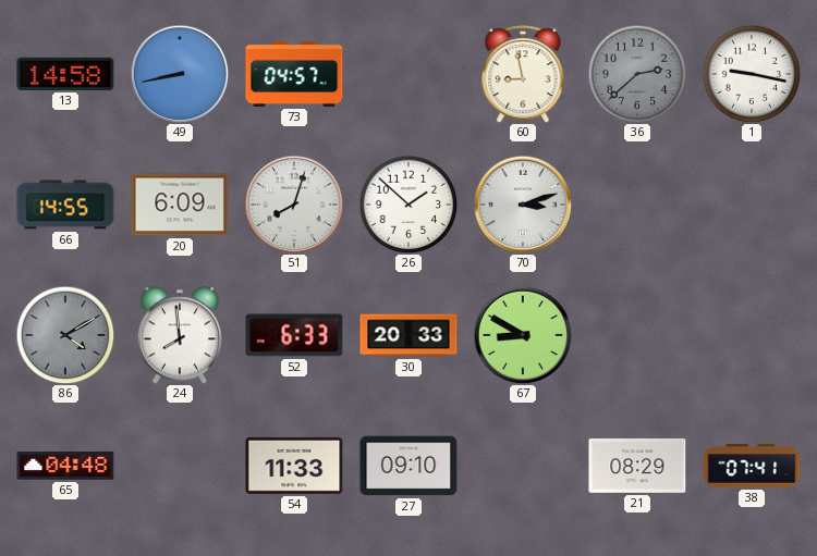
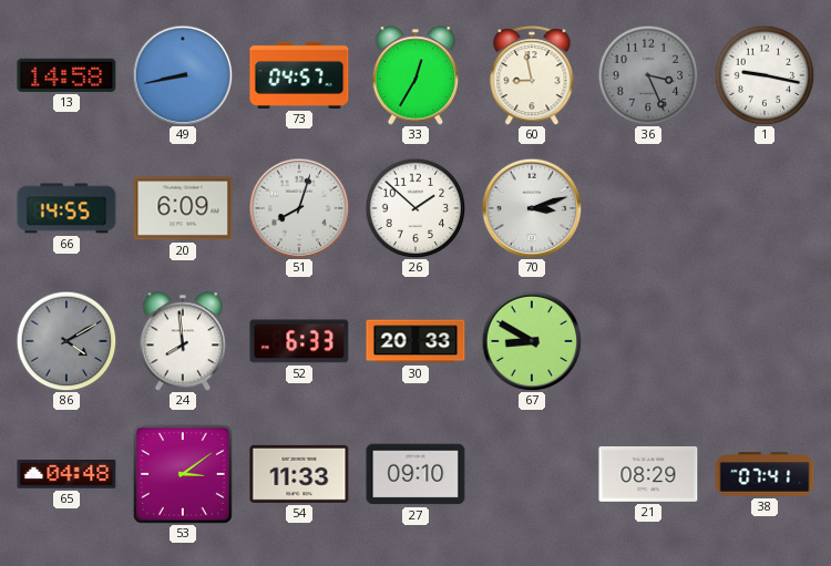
33: none -> 12:35 (414, 75)
36: 2:38 -> 3:26 (648, 75)
53: none -> 3:09 (184, 475)
